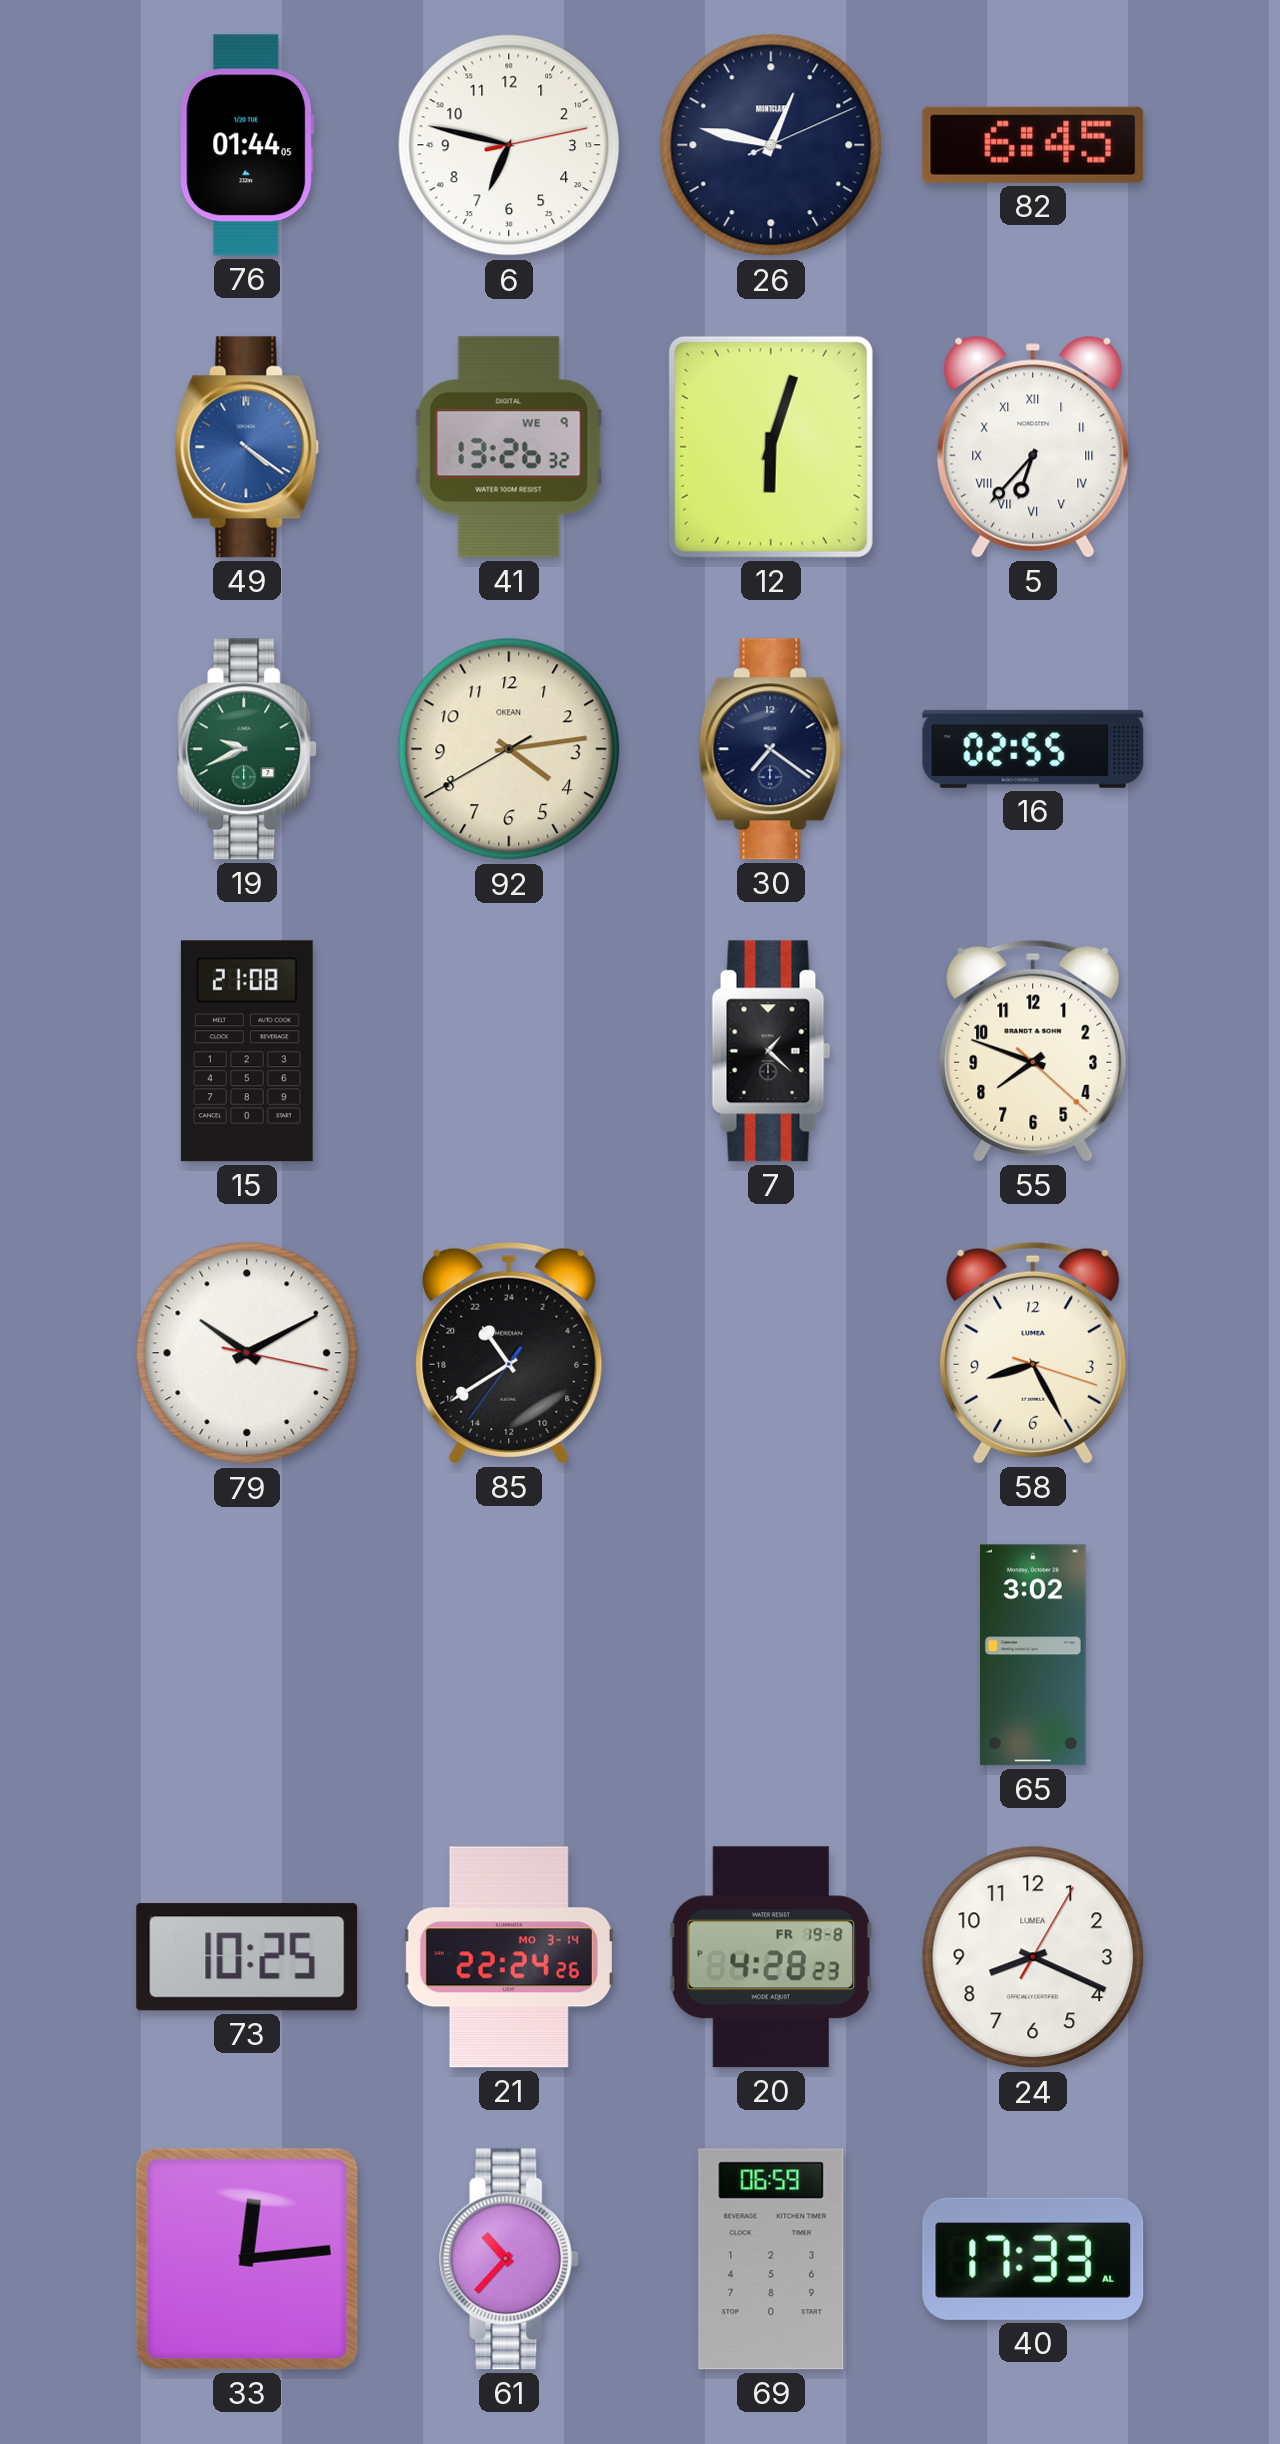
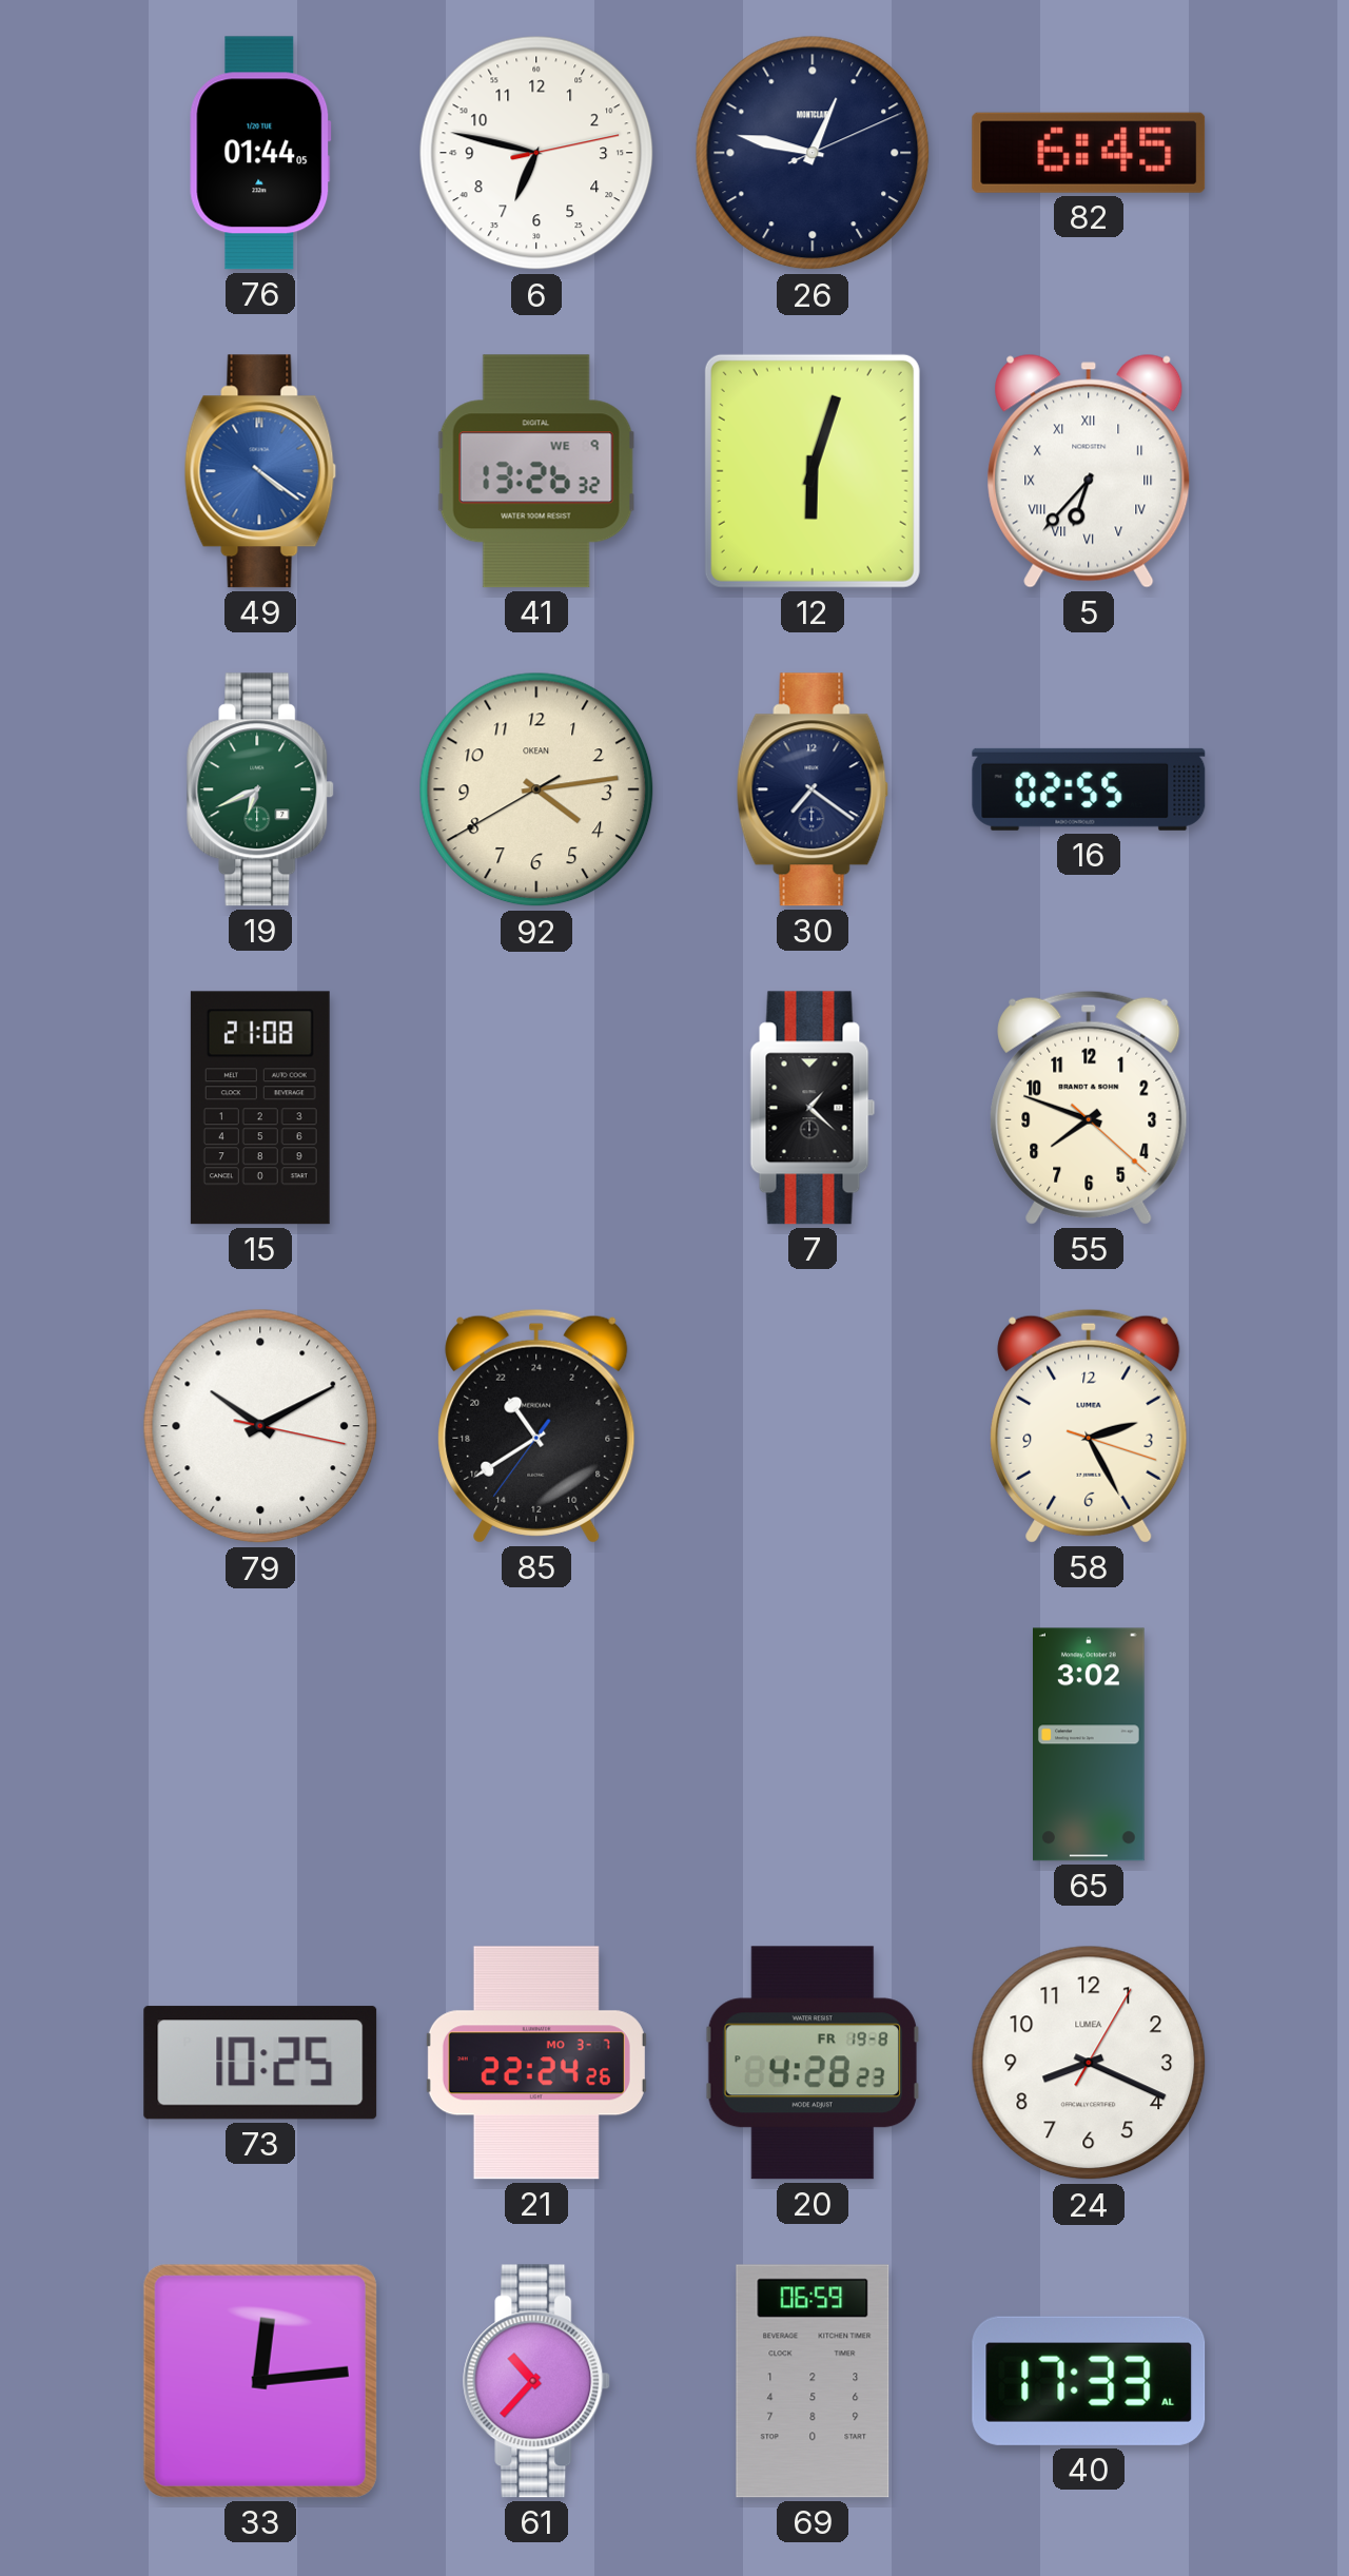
19: 9:41 -> 6:41 (261, 789)
58: 8:25 -> 2:25 (1089, 1426)
21 date: MO 3-14 -> MO 3-7 (536, 2063)
